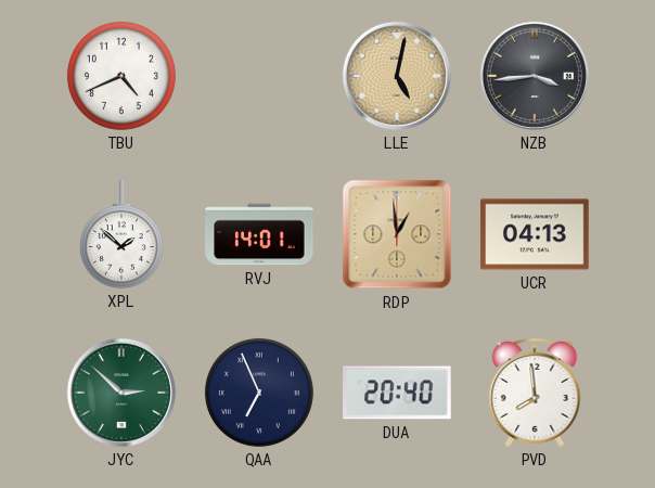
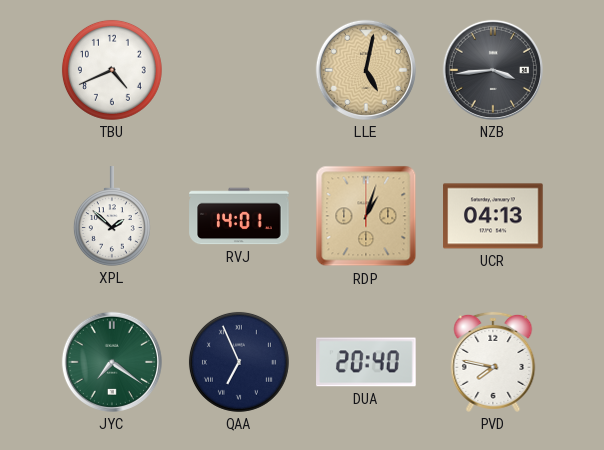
RDP: 12:59 -> 1:03 (366, 216)
JYC: 2:52 -> 7:21 (112, 362)
PVD: 7:59 -> 7:47 (493, 362)
